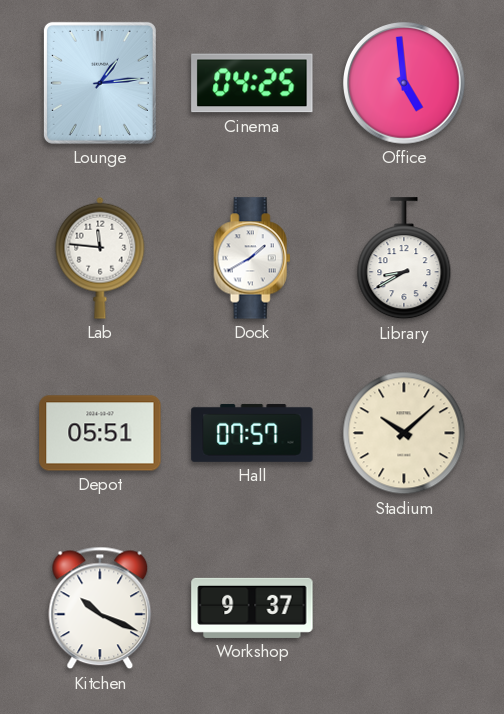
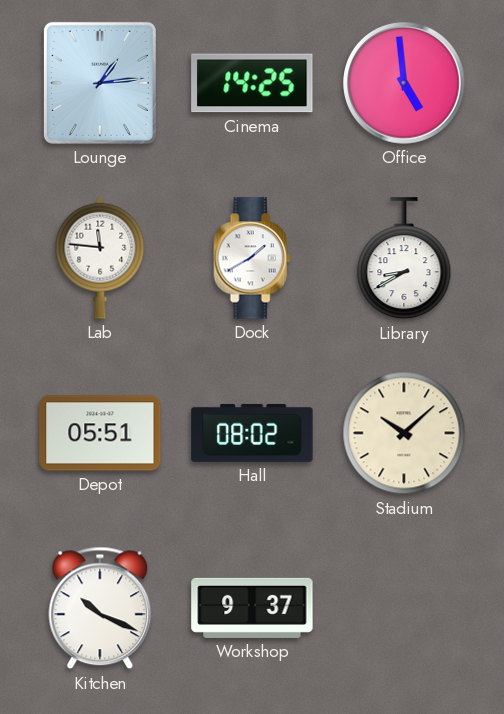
Cinema: 04:25 -> 14:25 (252, 83)
Hall: 07:57 -> 08:02 (252, 433)
